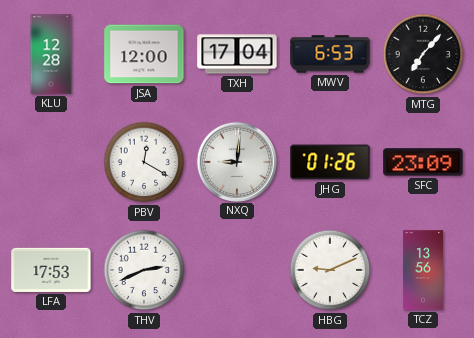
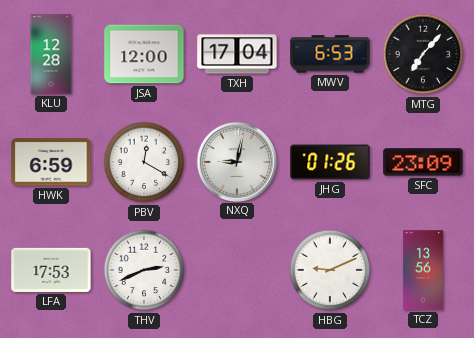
HWK: none -> 6:59 (51, 162)
NXQ: 9:01 -> 9:02 (236, 161)
